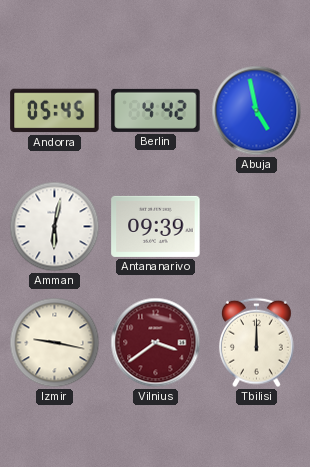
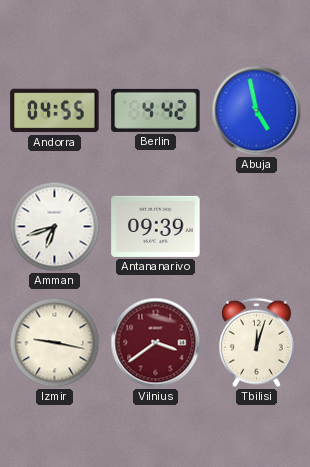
Andorra: 05:45 -> 04:55 (55, 111)
Amman: 6:02 -> 6:42 (55, 227)
Tbilisi: 12:00 -> 12:03 (256, 343)
